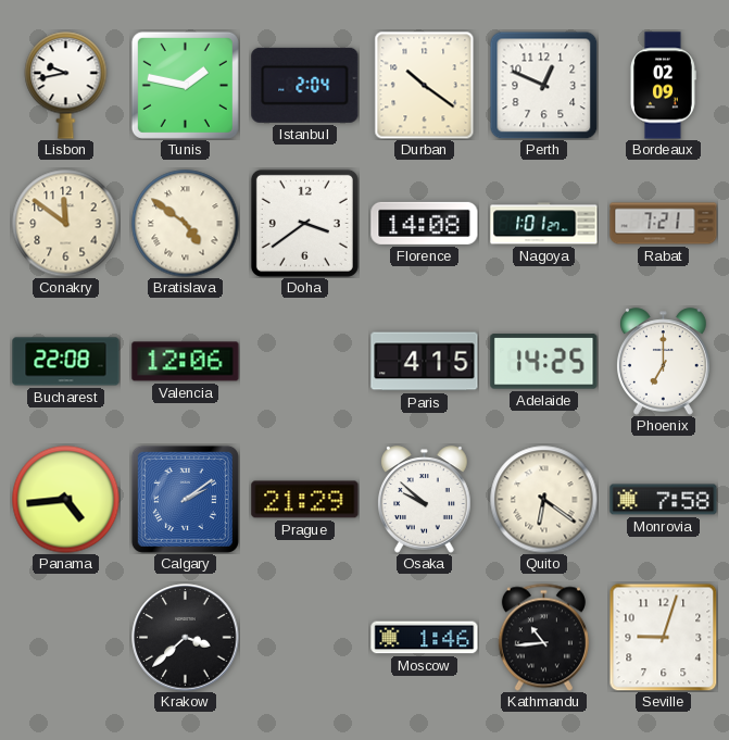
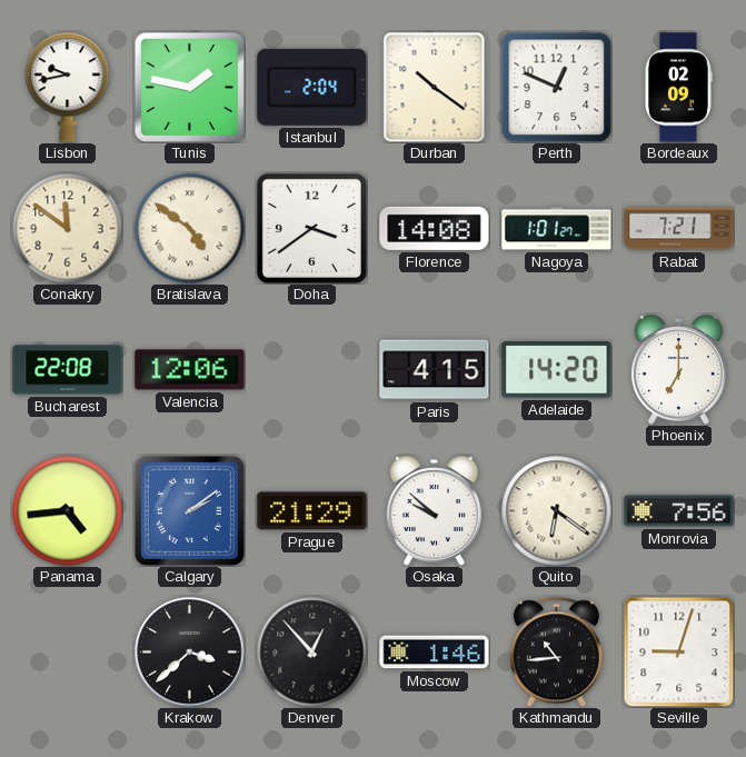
Adelaide: 14:25 -> 14:20 (557, 370)
Monrovia: 7:58 -> 7:56 (679, 511)
Denver: none -> 12:53 (312, 653)
